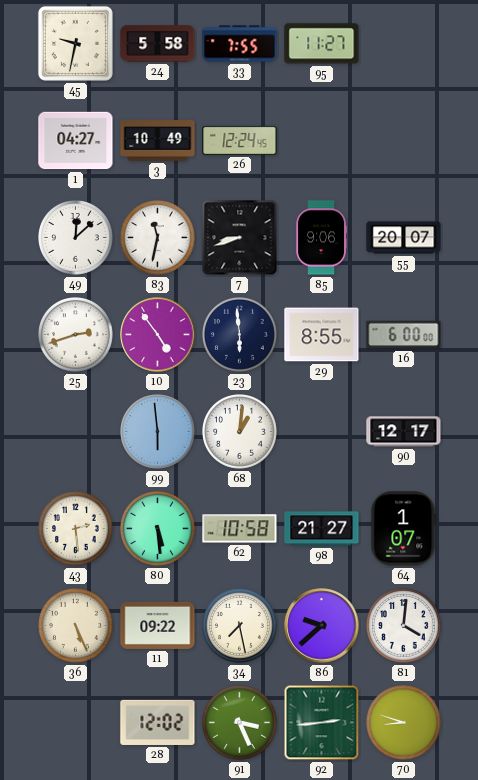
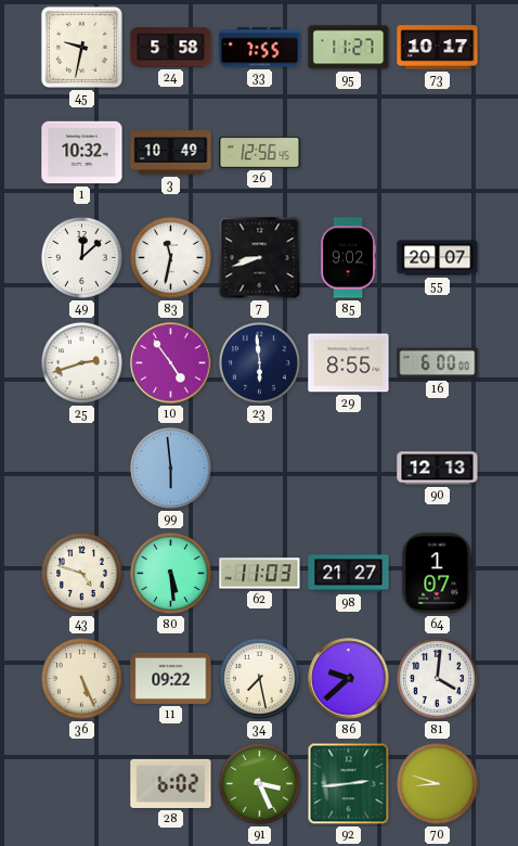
73: none -> 10:17 (438, 48)
1: 04:27 -> 10:32 (82, 153)
26: 12:24 -> 12:56 (260, 152)
85: 9:06 -> 9:02 (349, 258)
68: 1:01 -> none (240, 432)
90: 12:17 -> 12:13 (438, 469)
43: 2:29 -> 4:48 (82, 574)
62: 10:58 -> 11:03 (260, 574)
28: 12:02 -> 6:02 (171, 783)
